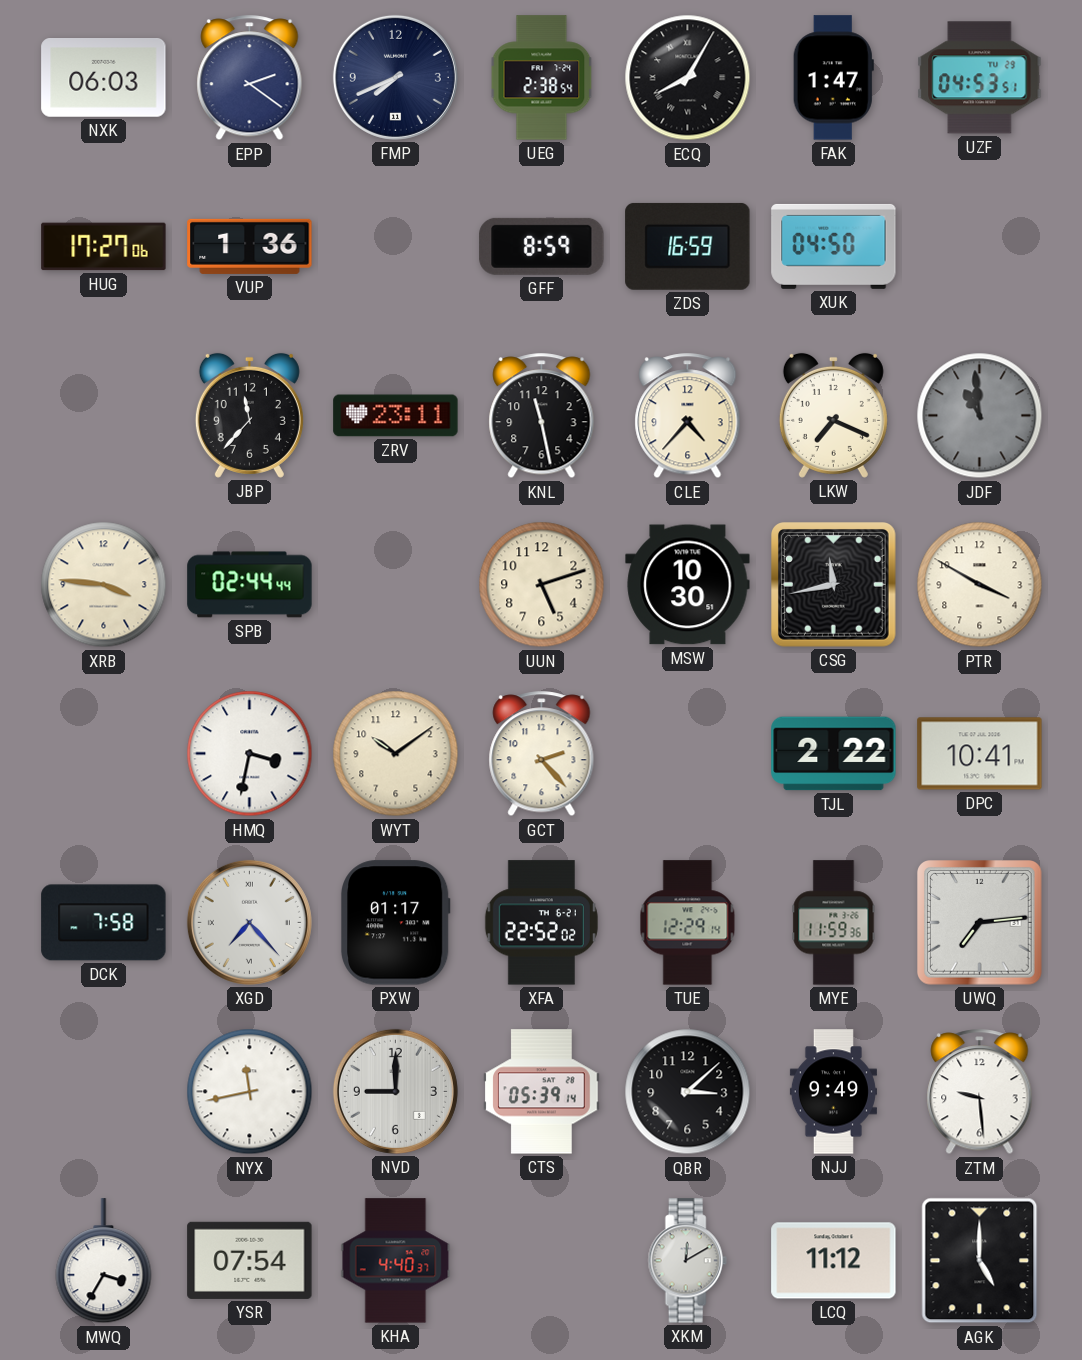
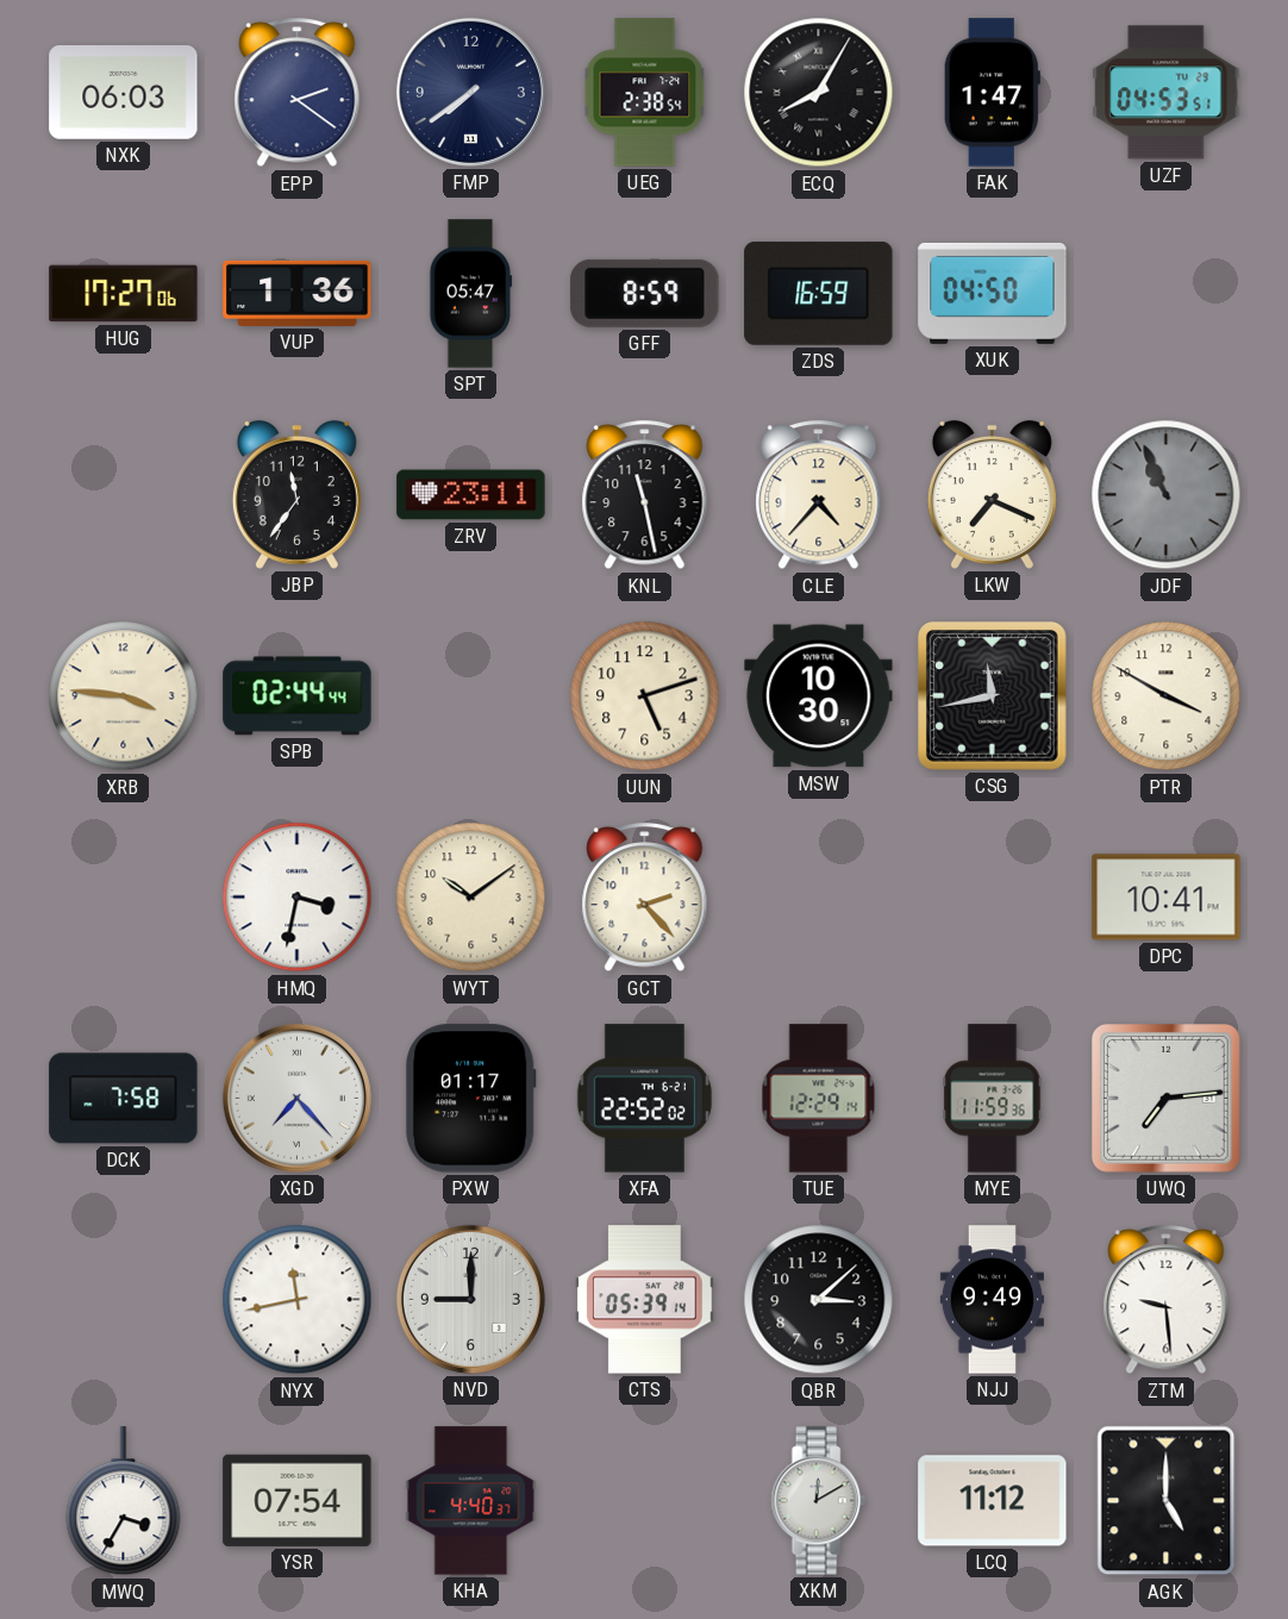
FMP: 7:41 -> 7:39 (470, 92)
SPT: none -> 05:47 (471, 294)
JBP: 11:37 -> 11:36 (296, 494)
JDF: 10:59 -> 10:56 (1167, 495)
TJL: 2:22 -> none (834, 754)
